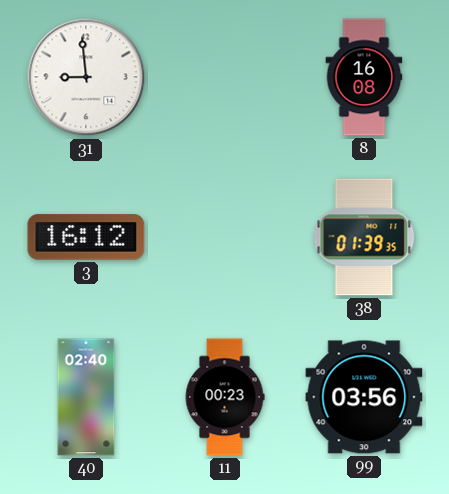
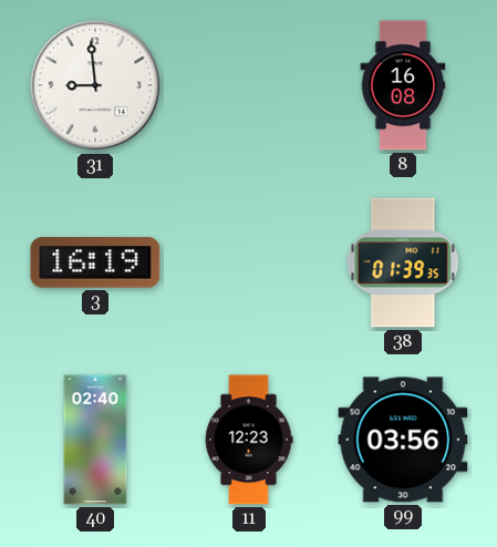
3: 16:12 -> 16:19 (95, 262)
11: 00:23 -> 12:23 (249, 440)
